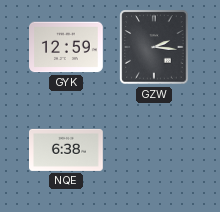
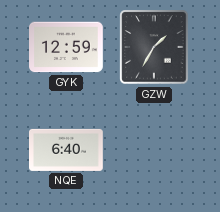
GZW: 2:16 -> 1:35 (154, 47)
NQE: 6:38 -> 6:40 (67, 150)
